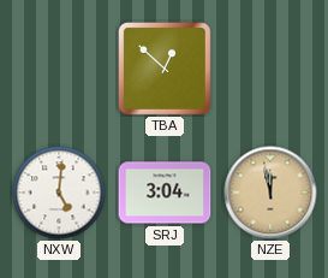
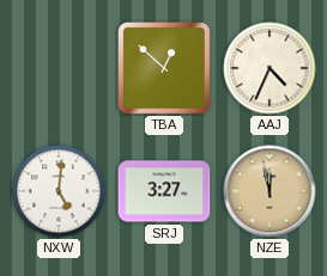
AAJ: none -> 4:34 (270, 68)
SRJ: 3:04 -> 3:27 (164, 191)
